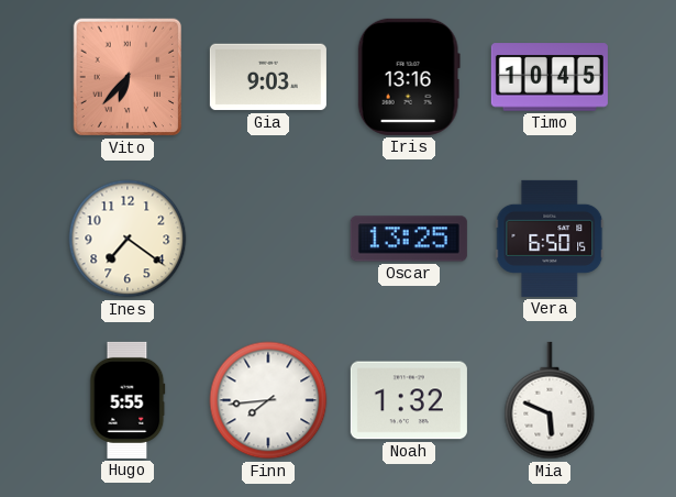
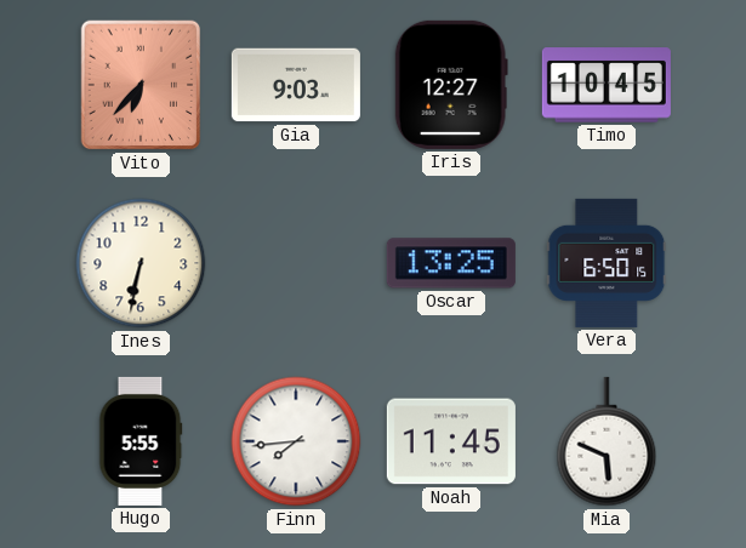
Iris: 13:16 -> 12:27 (451, 85)
Ines: 7:21 -> 6:32 (141, 263)
Noah: 1:32 -> 11:45 (451, 441)
